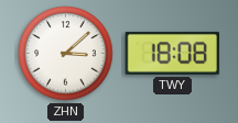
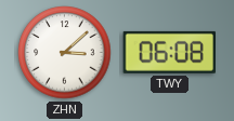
TWY: 18:08 -> 06:08 (169, 52)
